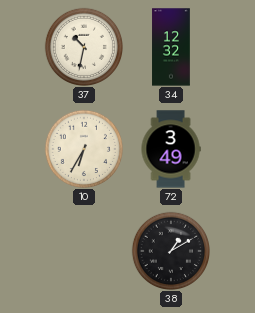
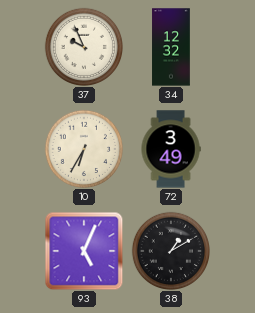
37: 10:32 -> 9:56 (83, 46)
93: none -> 5:04 (84, 251)
